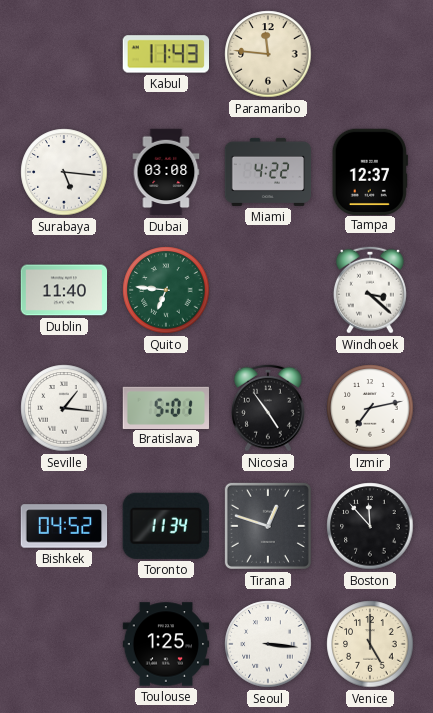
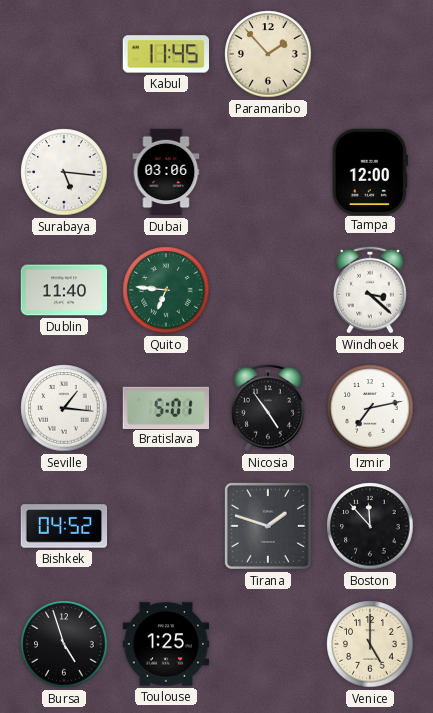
Kabul: 11:43 -> 11:45 (165, 54)
Paramaribo: 11:46 -> 1:53 (268, 54)
Dubai: 03:08 -> 03:06 (166, 172)
Miami: 4:22 -> none (268, 172)
Tampa: 12:37 -> 12:00 (370, 171)
Toronto: 11:34 -> none (166, 526)
Tirana: 12:48 -> 1:48 (268, 526)
Bursa: none -> 4:57 (64, 644)
Seoul: 3:16 -> none (268, 644)
